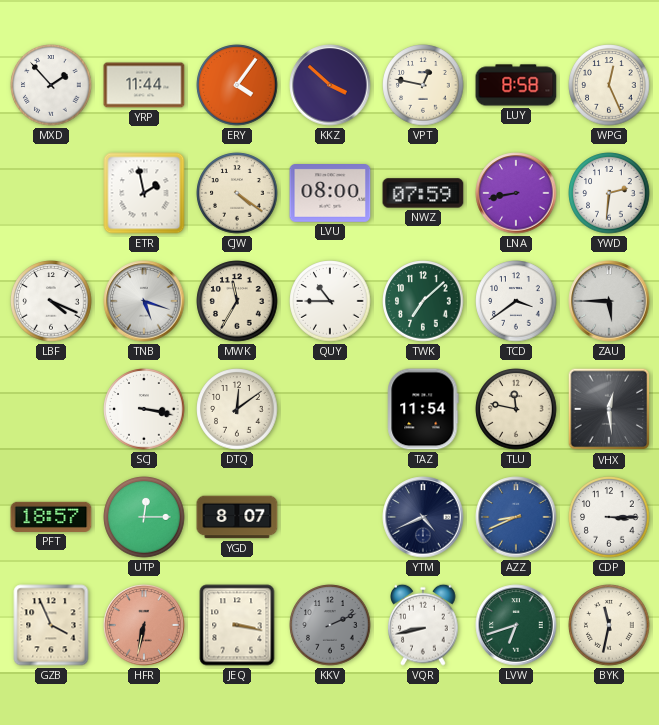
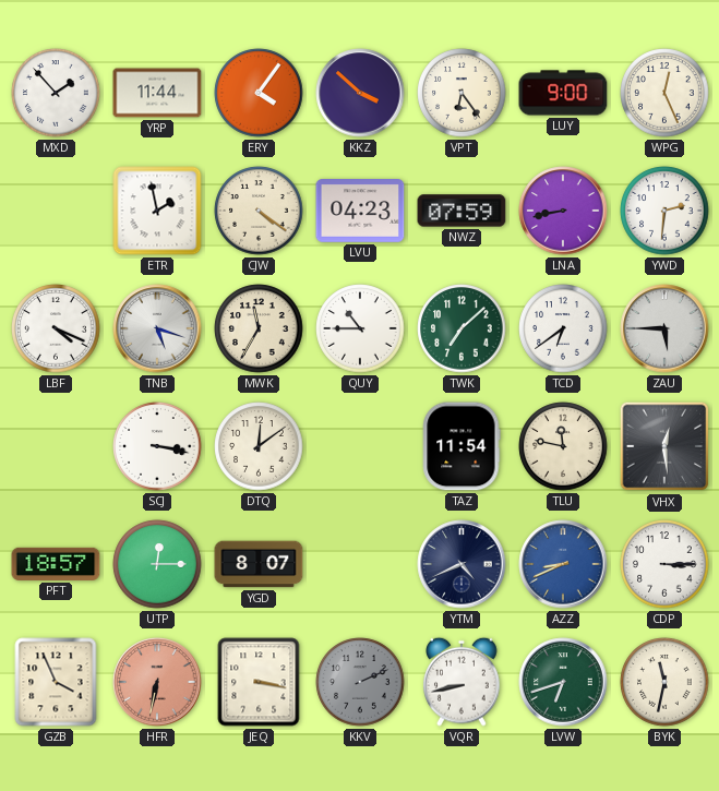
VPT: 12:47 -> 6:24 (462, 93)
LUY: 8:58 -> 9:00 (563, 93)
LVU: 08:00 -> 04:23 (360, 212)
TCD: 3:39 -> 6:39 (563, 328)
